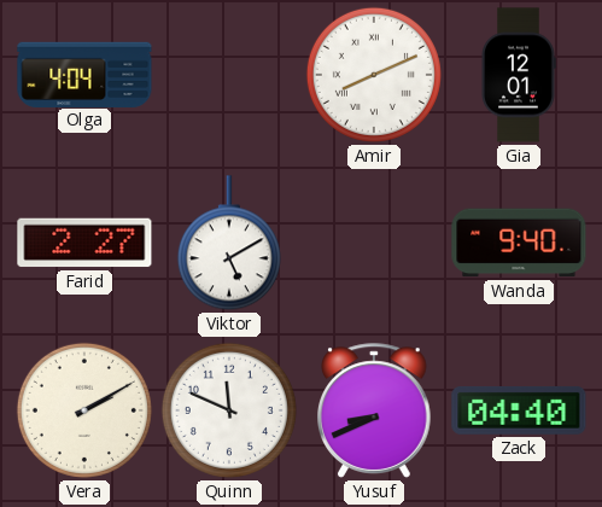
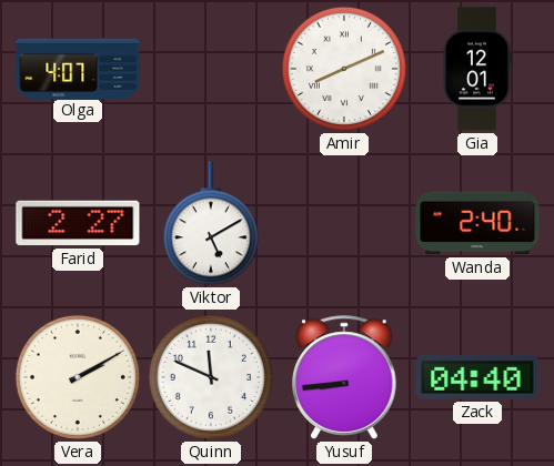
Olga: 4:04 -> 4:07 (78, 68)
Wanda: 9:40 -> 2:40 (477, 223)
Yusuf: 8:41 -> 8:44 (345, 377)
